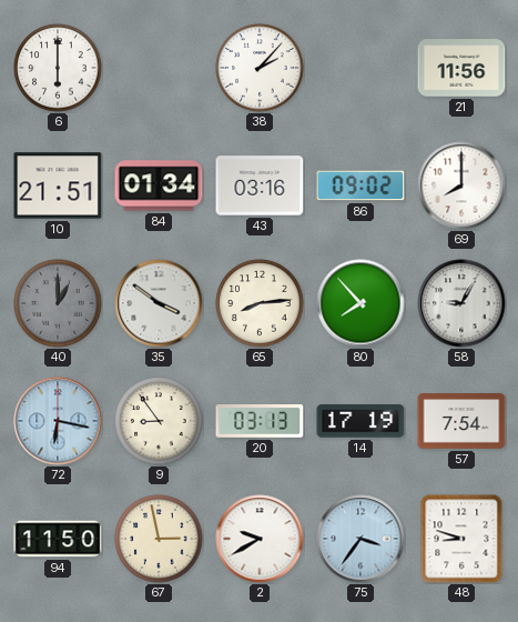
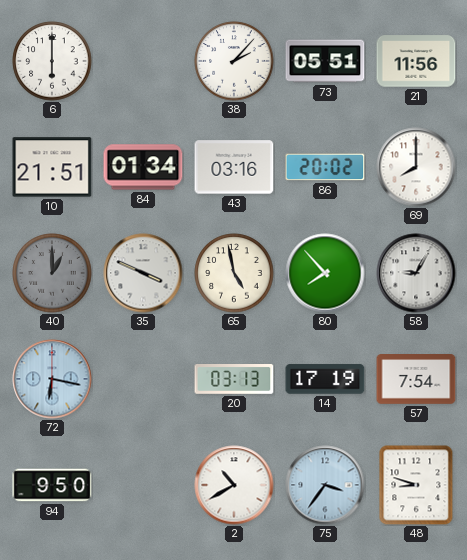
73: none -> 05:51 (325, 61)
86: 09:02 -> 20:02 (325, 167)
35: 3:51 -> 3:49 (143, 273)
65: 8:14 -> 4:58 (234, 273)
9: 8:54 -> none (159, 421)
94: 11:50 -> 9:50 (52, 485)
67: 2:58 -> none (159, 539)
2: 9:40 -> 10:40 (234, 485)
